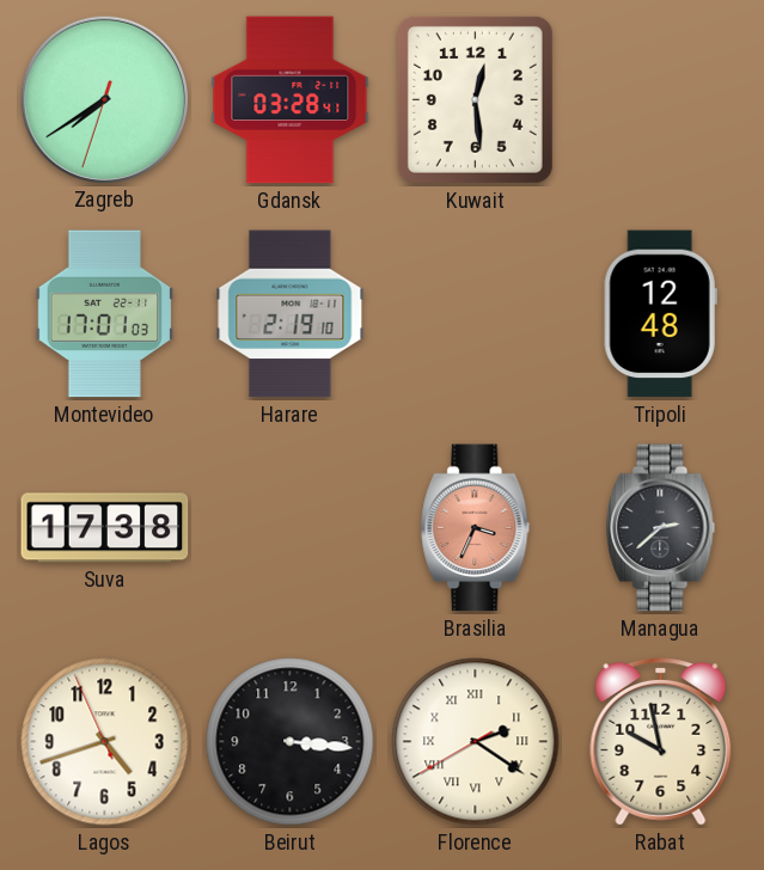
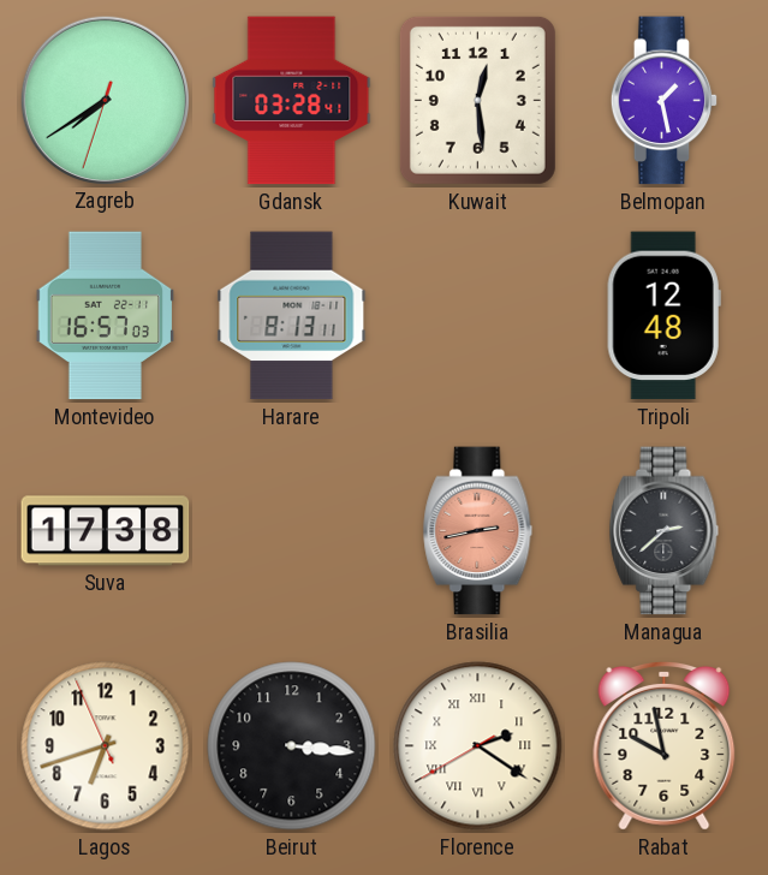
Belmopan: none -> 1:28 (665, 101)
Montevideo: 17:01 -> 16:57 (106, 316)
Harare: 2:19 -> 8:13 (292, 316)
Brasilia: 3:34 -> 2:43 (478, 531)
Lagos: 4:41 -> 6:41 (106, 746)
